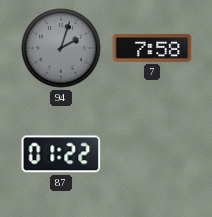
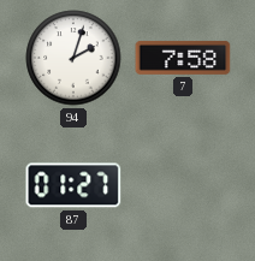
94 dial: grey -> white (73, 58)
87: 01:22 -> 01:27 (73, 185)
